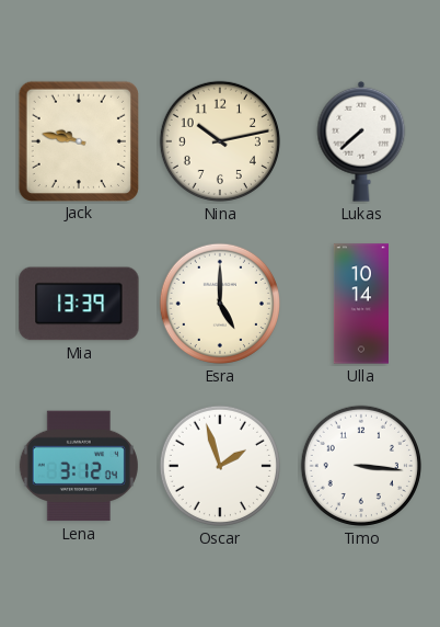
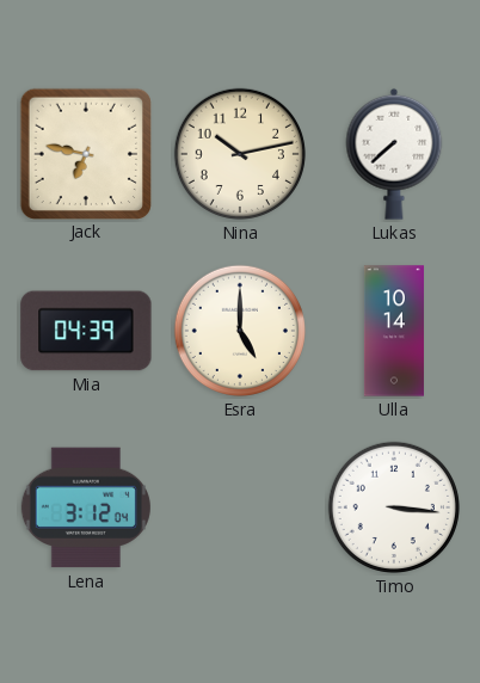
Jack: 9:47 -> 6:47 (85, 153)
Mia: 13:39 -> 04:39 (86, 331)
Oscar: 1:57 -> none (220, 466)
